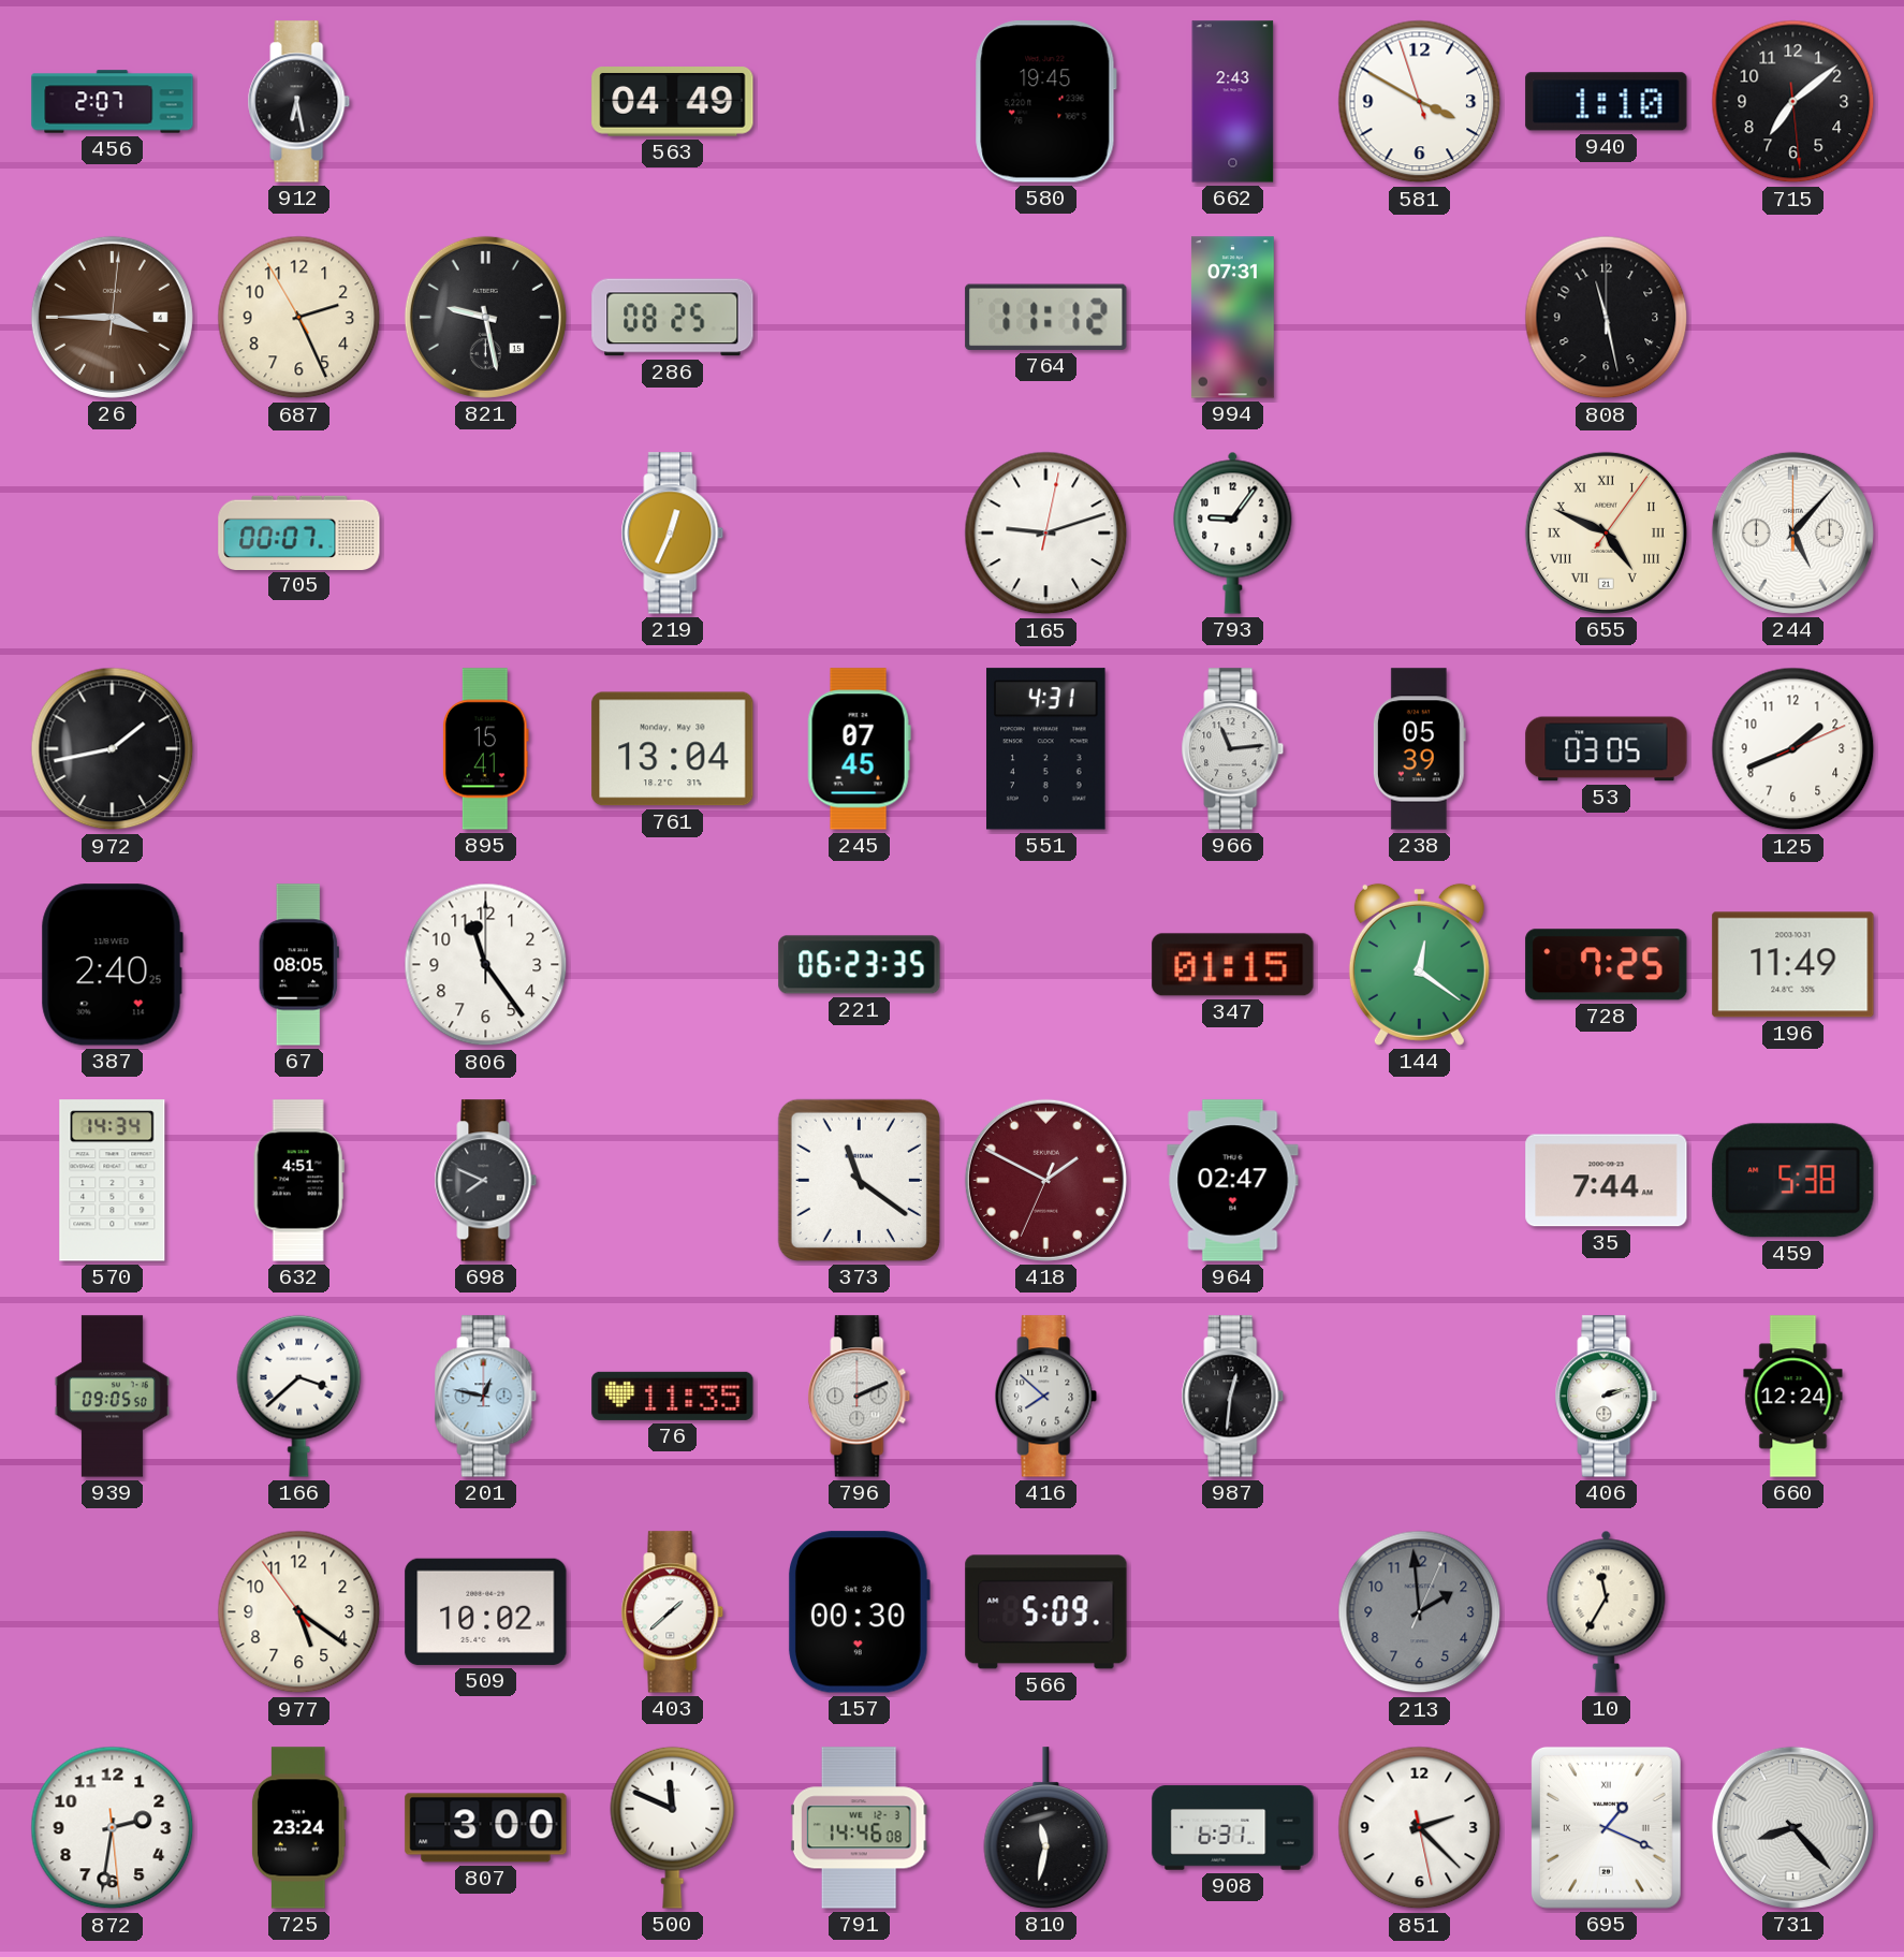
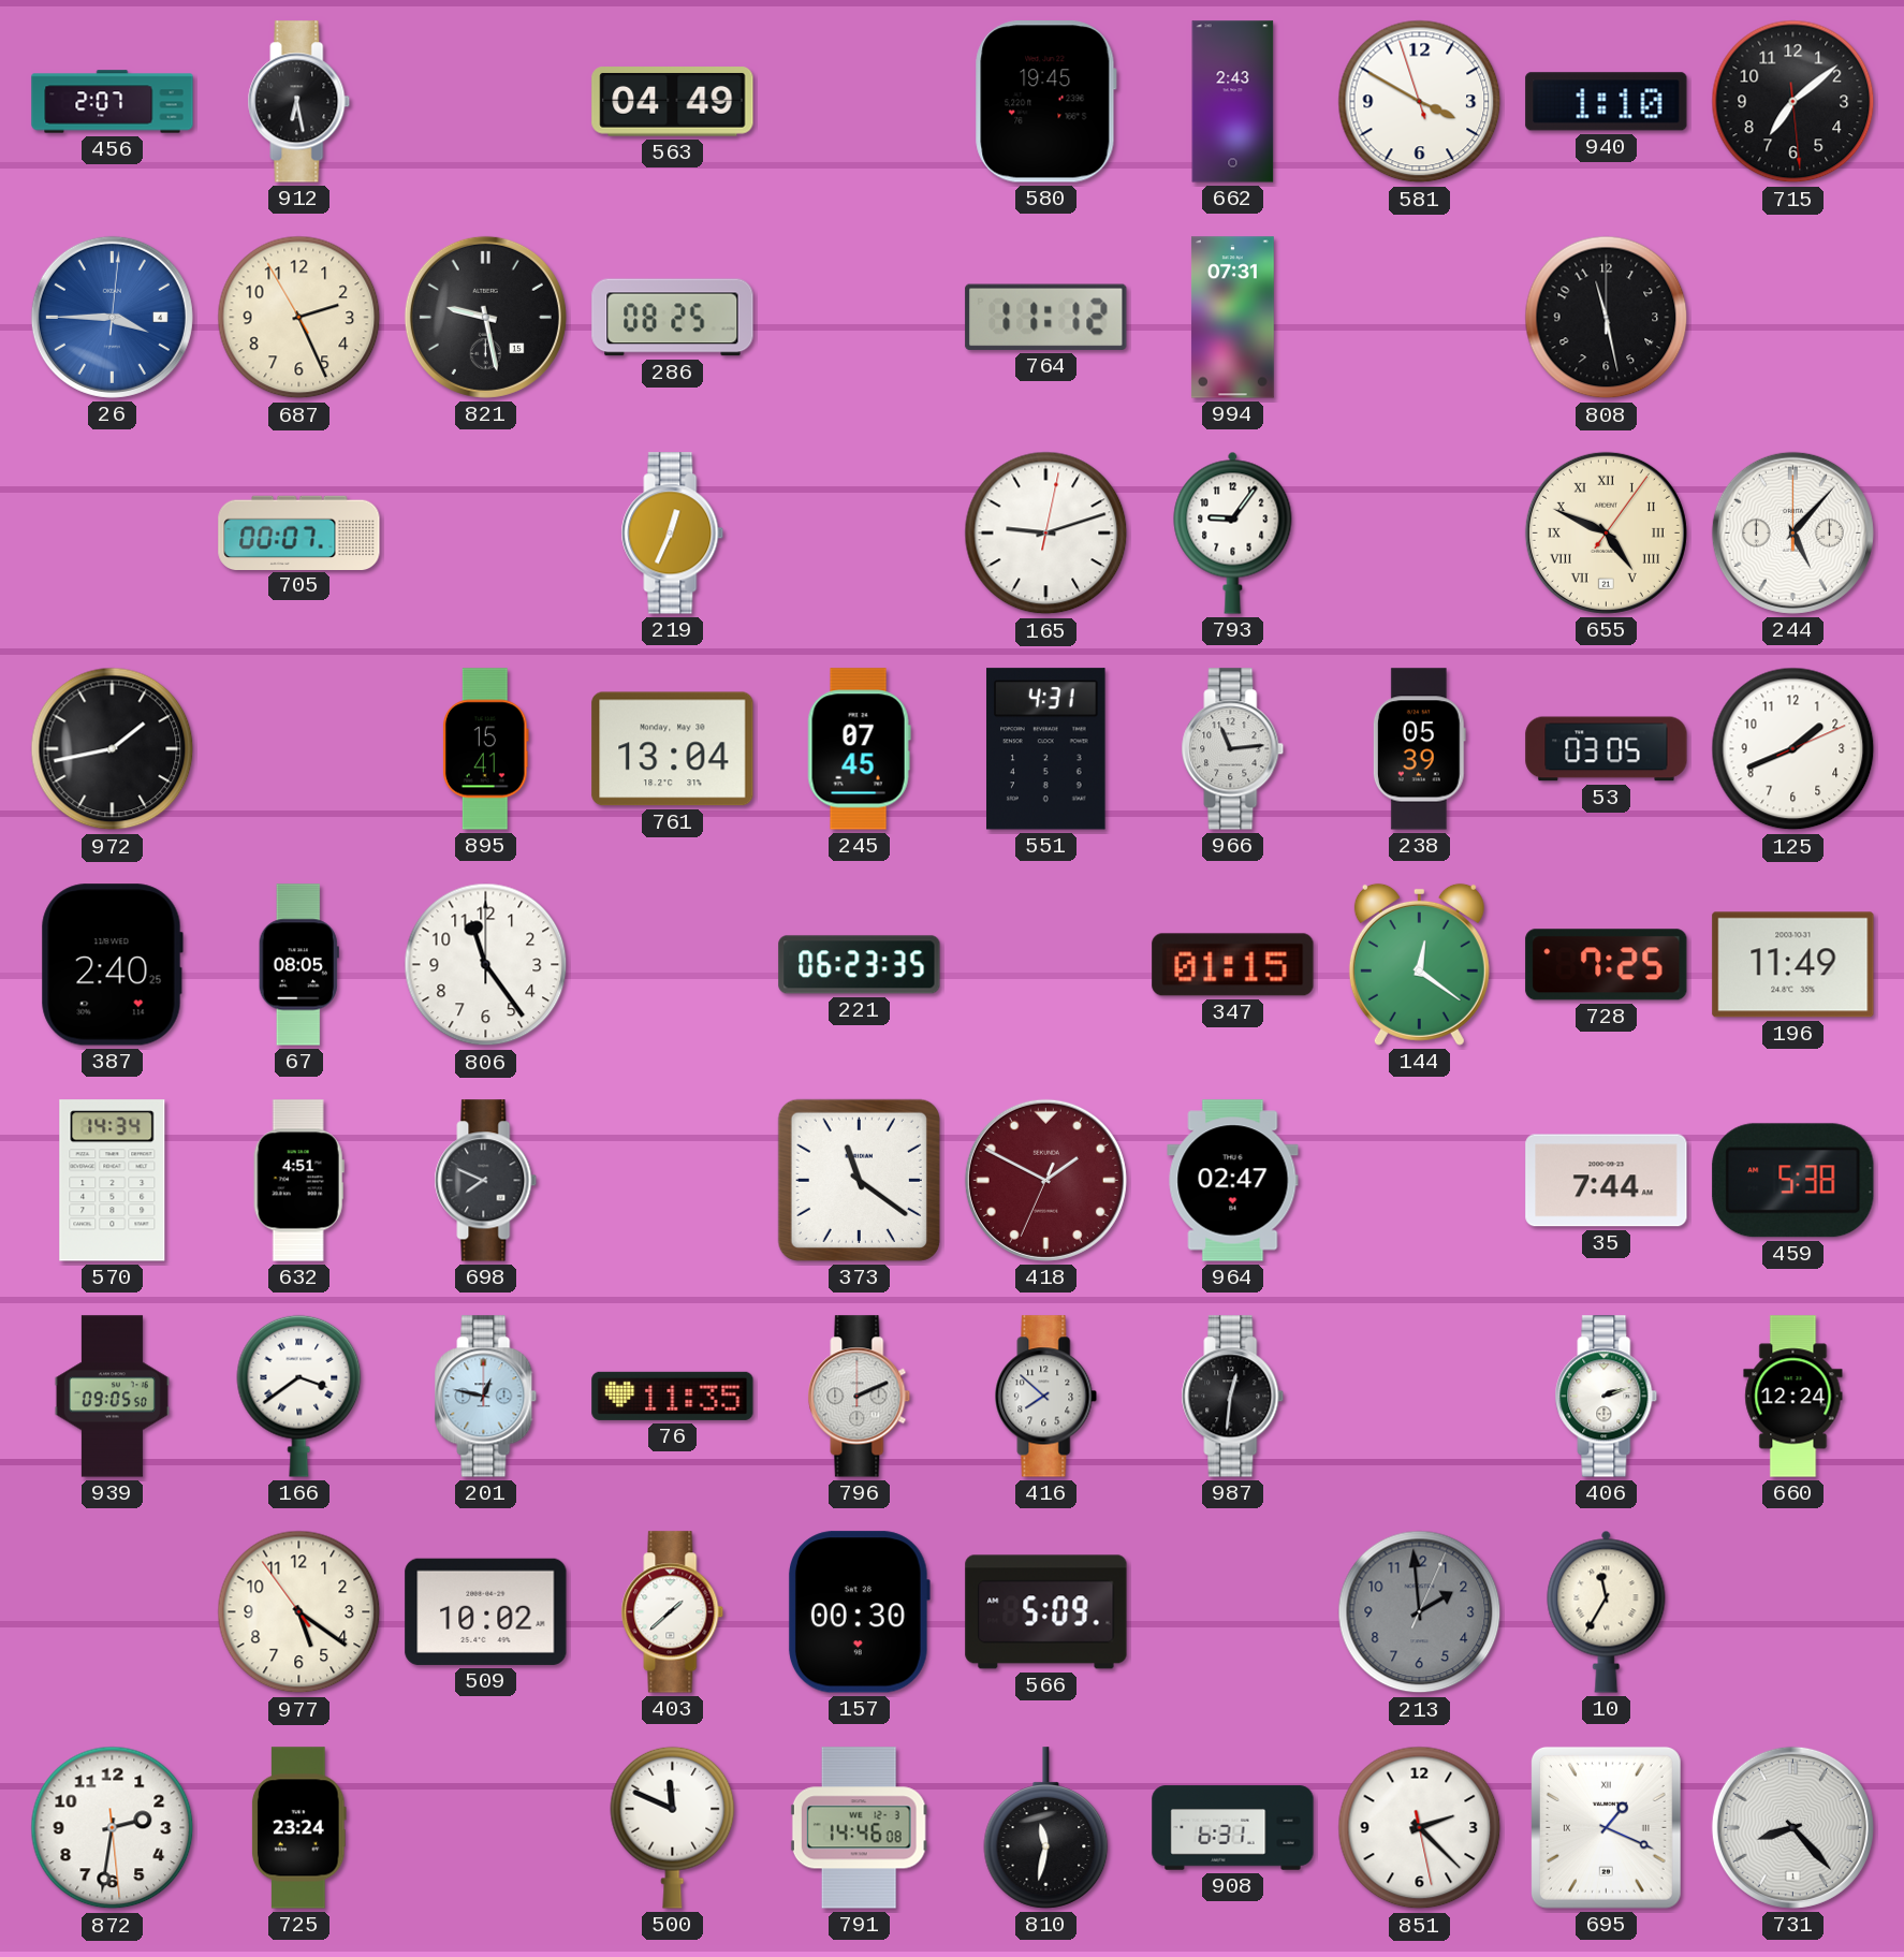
26 dial: brown -> blue (112, 317)
166: 3:38 -> 3:39 (299, 1396)
807: 3:00 -> none (486, 1828)
